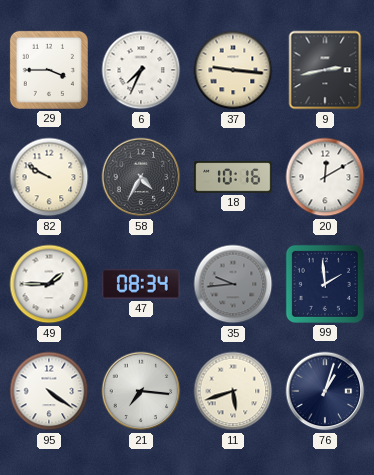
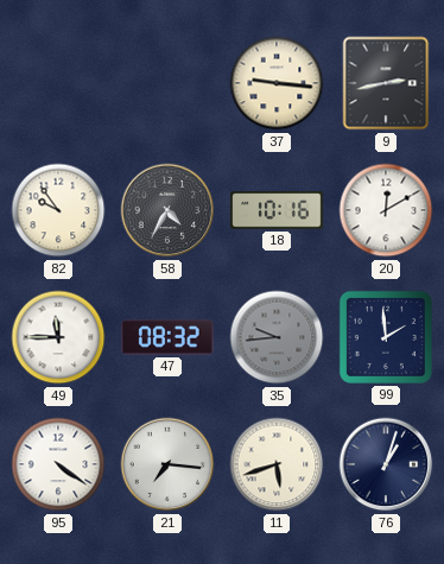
29: 3:45 -> none (49, 70)
6: 7:34 -> none (141, 70)
82: 9:50 -> 9:54 (58, 210)
49: 1:45 -> 11:45 (58, 337)
47: 08:34 -> 08:32 (167, 337)
